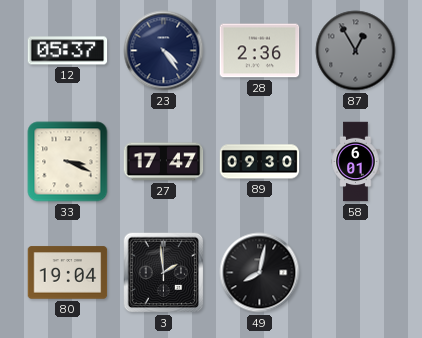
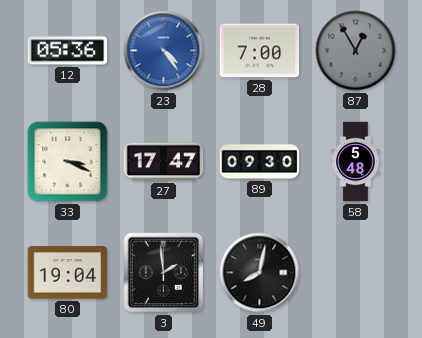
12: 05:37 -> 05:36 (68, 51)
23 dial: navy -> blue (164, 51)
28: 2:36 -> 7:00 (260, 51)
58: 6:01 -> 5:48 (356, 162)
